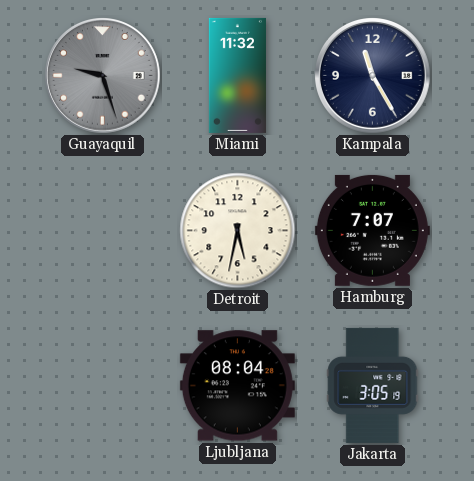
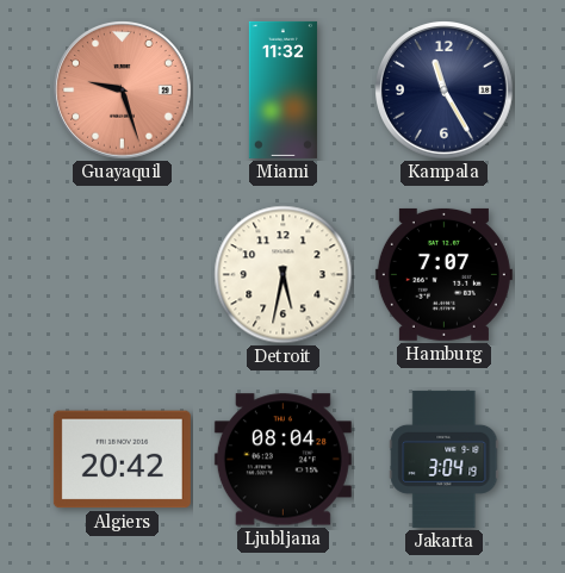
Guayaquil dial: grey -> salmon (123, 91)
Algiers: none -> 20:42 (122, 460)
Jakarta: 3:05 -> 3:04 (445, 459)
